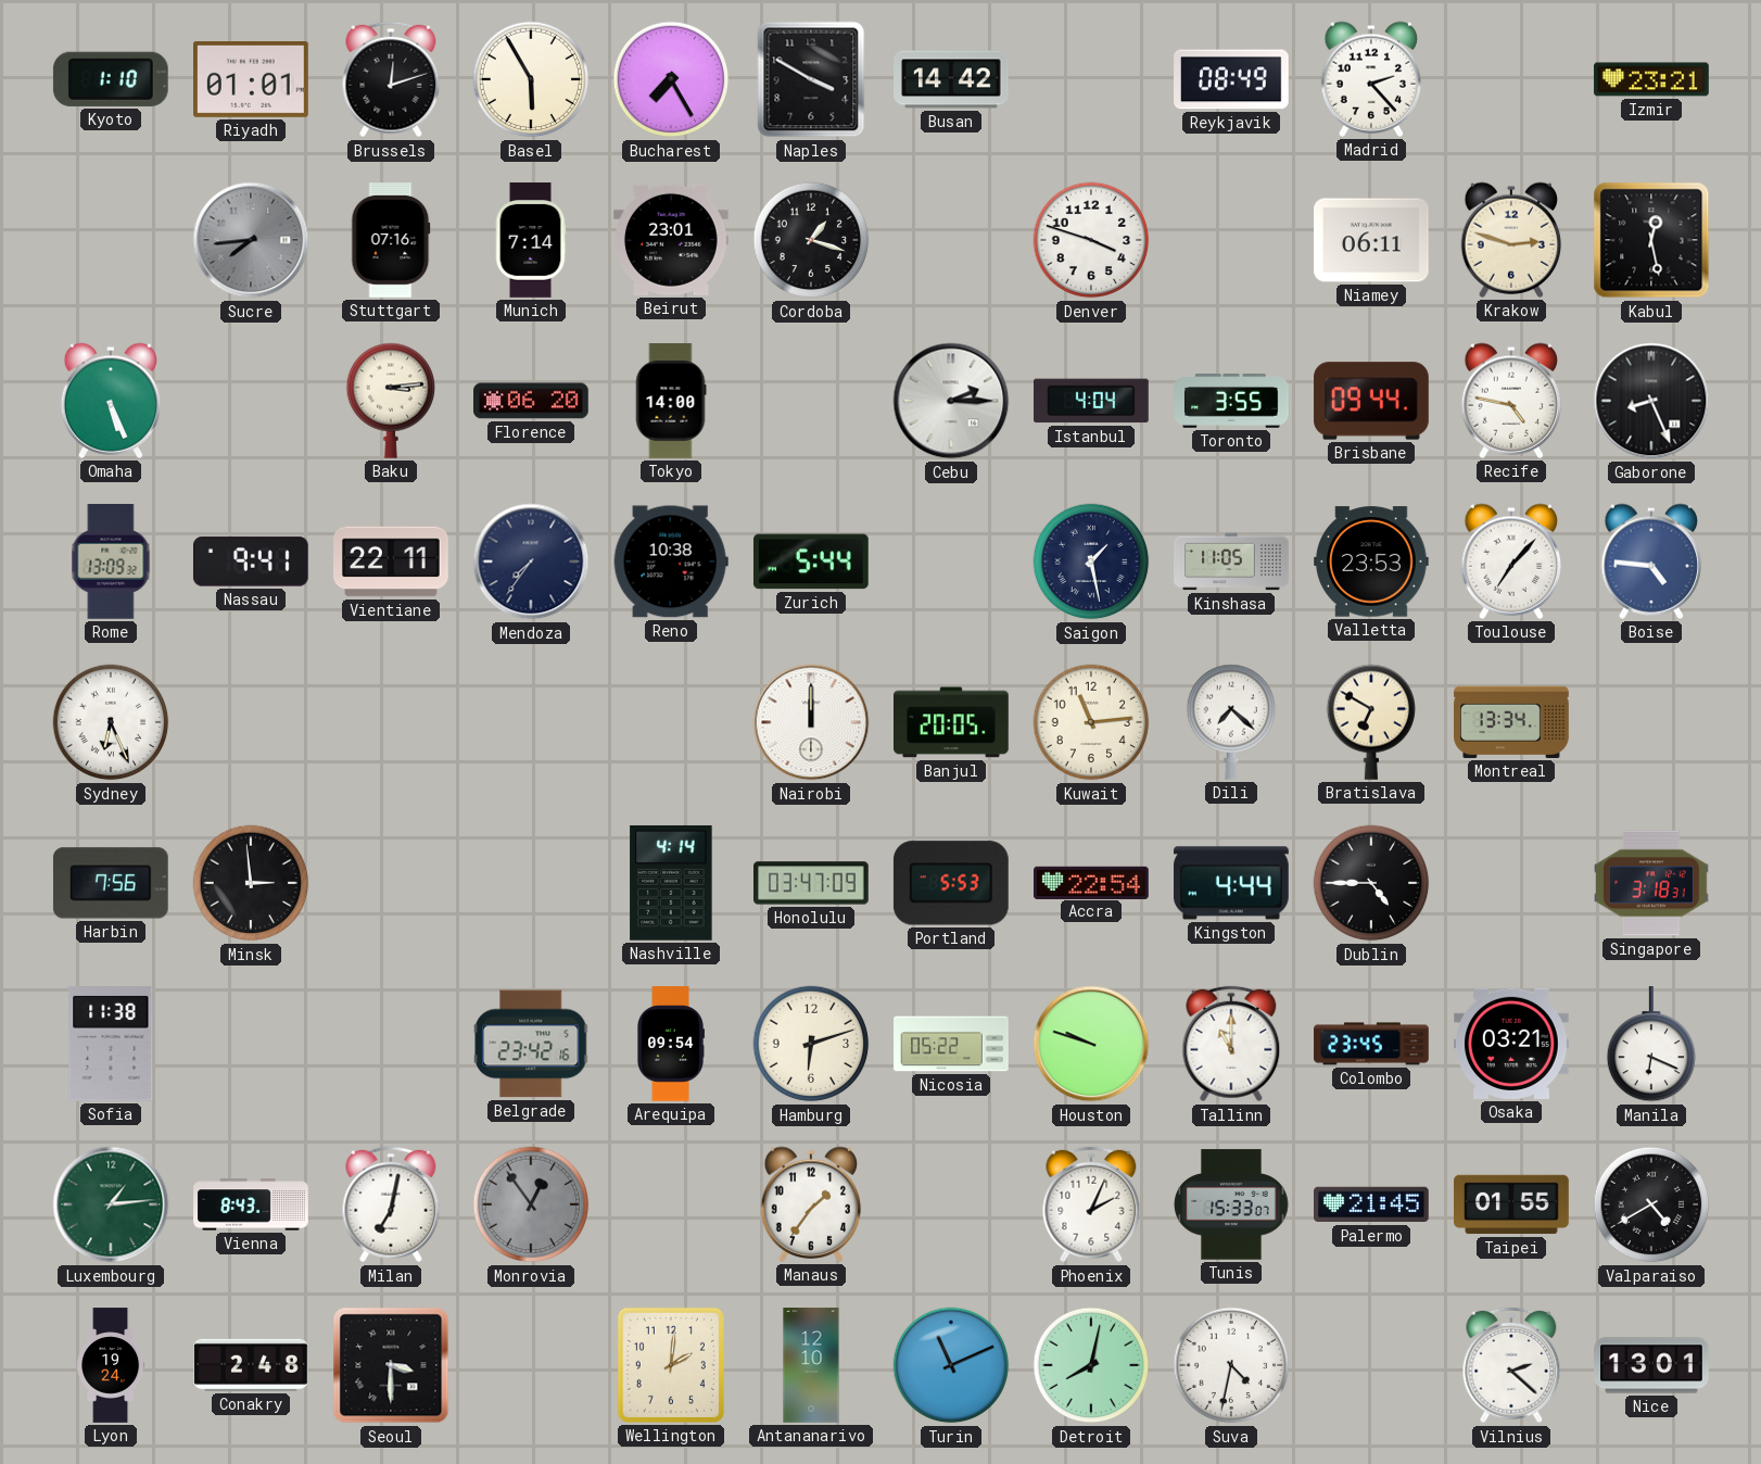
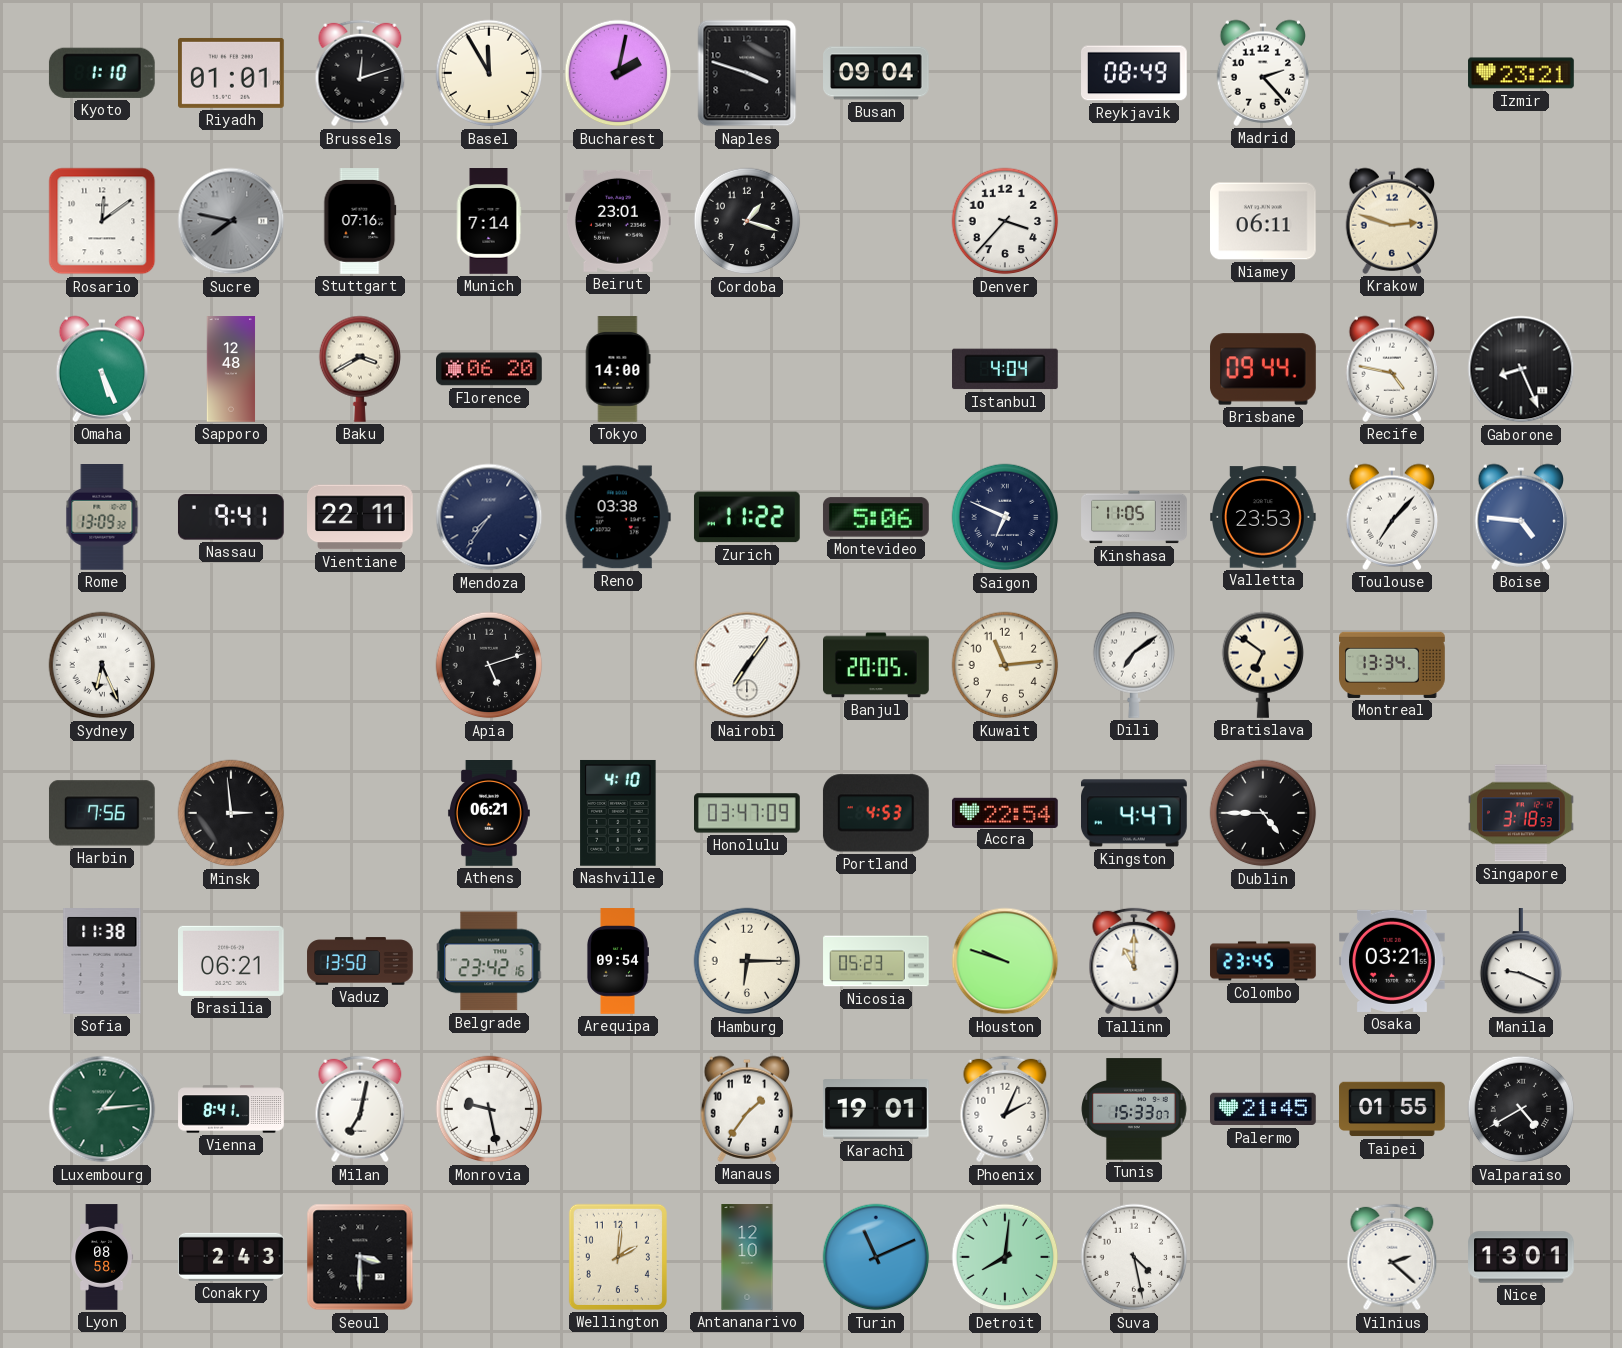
Basel: 5:55 -> 11:55 (489, 73)
Bucharest: 7:25 -> 2:02 (618, 73)
Naples: 3:50 -> 3:48 (747, 73)
Busan: 14:42 -> 09:04 (877, 73)
Rosario: none -> 12:09 (102, 221)
Sucre: 7:44 -> 7:47 (231, 221)
Denver: 3:48 -> 3:37 (1005, 221)
Kabul: 12:28 -> none (1651, 240)
Sapporo: none -> 12:48 (231, 369)
Baku: 3:14 -> 3:40 (360, 369)
Cebu: 2:15 -> none (951, 401)
Toronto: 3:55 -> none (1231, 401)
Reno: 10:38 -> 03:38 (618, 517)
Zurich: 5:44 -> 11:22 (747, 517)
Montevideo: none -> 5:06 (876, 517)
Saigon: 1:28 -> 6:49 (1005, 517)
Apia: none -> 5:12 (489, 665)
Nairobi: 12:00 -> 7:06 (747, 665)
Dili: 7:22 -> 7:09 (1134, 665)
Bratislava: 6:50 -> 6:51 (1263, 665)
Athens: none -> 06:21 (489, 813)
Nashville: 4:14 -> 4:10 (618, 813)
Portland: 5:53 -> 4:53 (876, 813)
Kingston: 4:44 -> 4:47 (1135, 813)
Singapore: 3:18:31 -> 3:18:53 (1522, 813)
Brasilia: none -> 06:21 (232, 961)
Vaduz: none -> 13:50 (360, 961)
Hamburg: 6:12 -> 6:15 (747, 961)
Nicosia: 05:22 -> 05:23 (876, 961)
Manila: 6:19 -> 9:19 (1521, 962)
Vienna: 8:43 -> 8:41 (231, 1109)
Monrovia: 12:54 -> 9:28 (489, 1109)
Monrovia dial: grey -> white (489, 1109)
Karachi: none -> 19:01 (876, 1109)
Lyon: 19:24 -> 08:58 (102, 1257)
Conakry: 2:48 -> 2:43 (231, 1257)
Detroit: 8:02 -> 8:01 (1005, 1257)
Suva: 4:32 -> 4:28 (1134, 1257)
